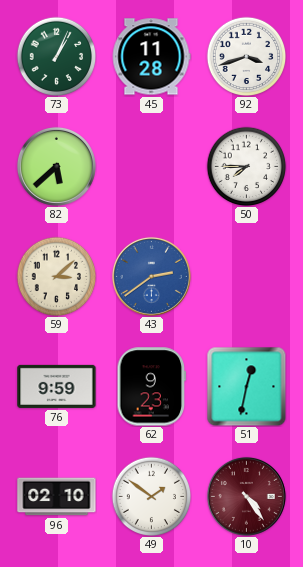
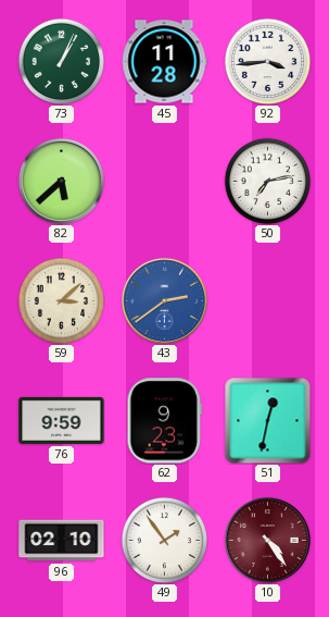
92: 3:42 -> 3:44 (267, 61)
50: 7:45 -> 7:13 (267, 181)
49: 1:51 -> 1:54 (164, 540)
